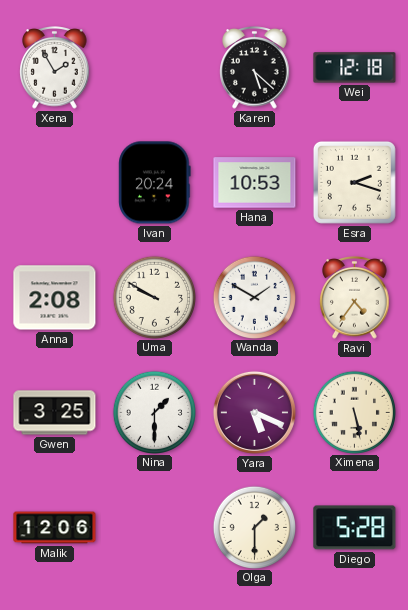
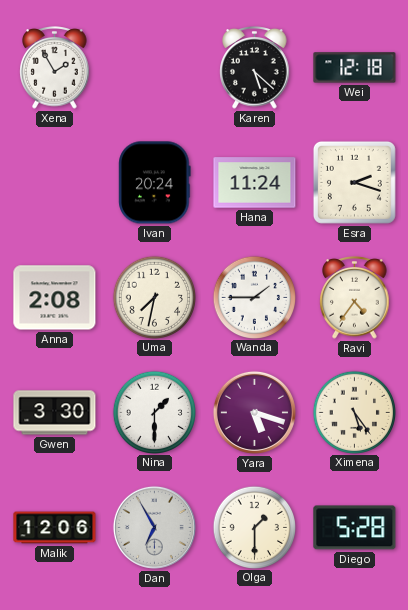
Hana: 10:53 -> 11:24 (255, 183)
Uma: 9:50 -> 7:32 (154, 297)
Wanda: 1:50 -> 1:45 (254, 297)
Gwen: 3:25 -> 3:30 (55, 413)
Yara: 5:19 -> 5:18 (254, 412)
Ximena: 5:28 -> 5:24 (354, 412)
Dan: none -> 6:55 (154, 527)
